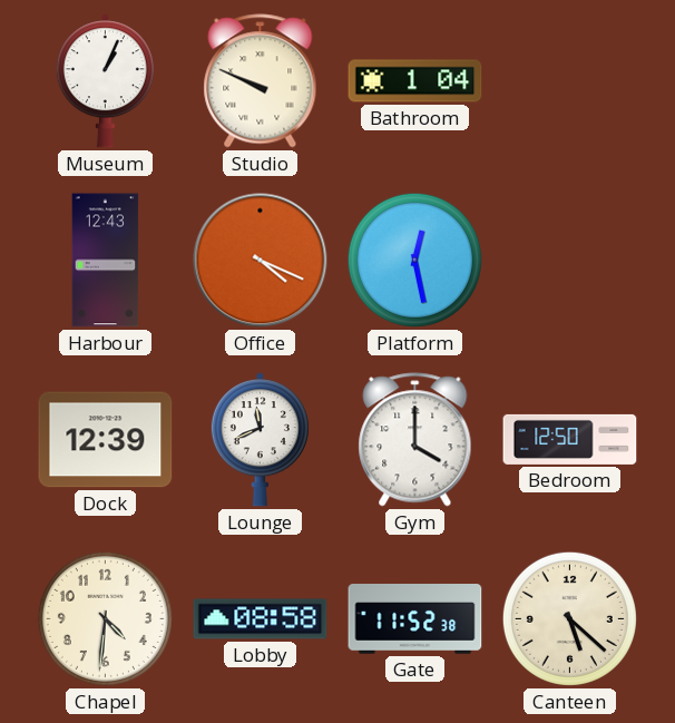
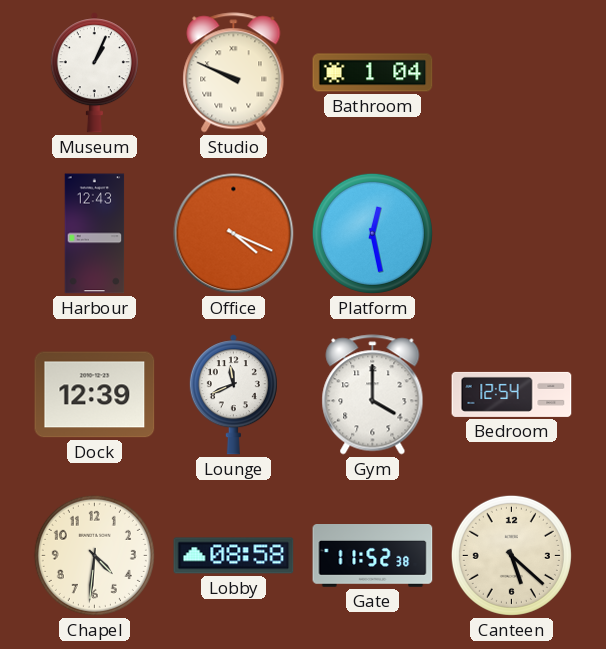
Bedroom: 12:50 -> 12:54 (512, 394)
